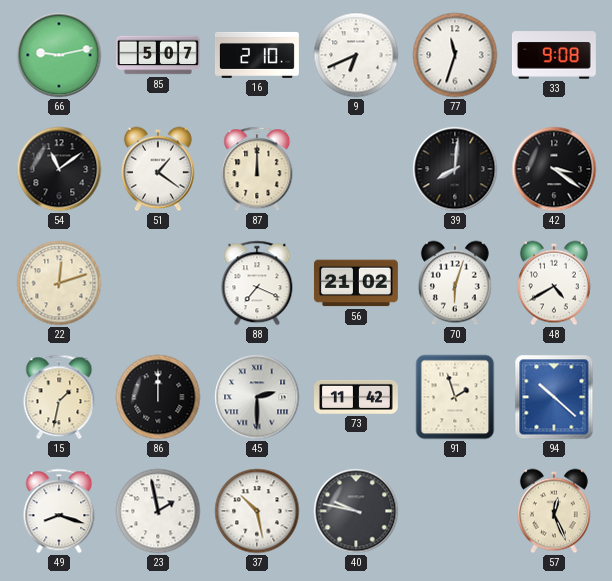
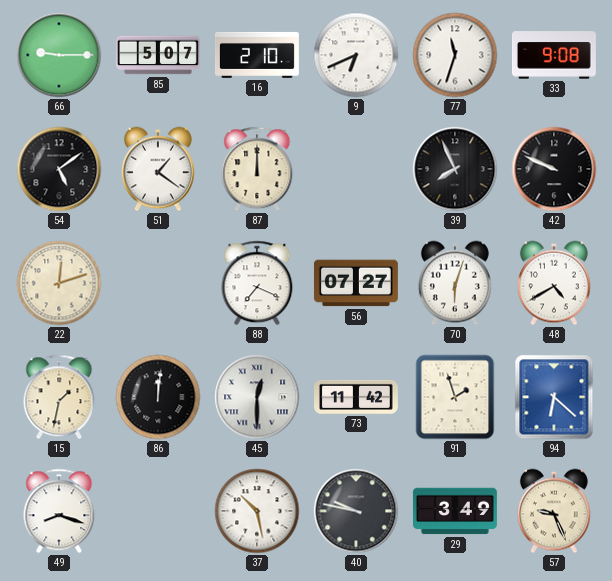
66: 9:13 -> 9:15 (59, 55)
54: 11:09 -> 5:09 (59, 169)
39: 8:01 -> 7:56 (455, 169)
42: 3:21 -> 9:49 (554, 169)
56: 21:02 -> 07:27 (356, 283)
86: 12:00 -> 12:01 (158, 397)
45: 2:30 -> 12:30 (257, 397)
94: 10:22 -> 6:22 (554, 397)
23: 1:58 -> none (158, 511)
29: none -> 3:49 (455, 511)
57: 12:26 -> 9:26 (554, 511)
